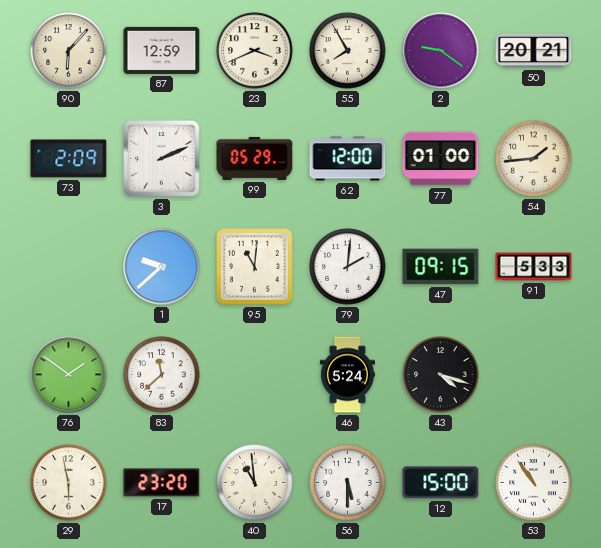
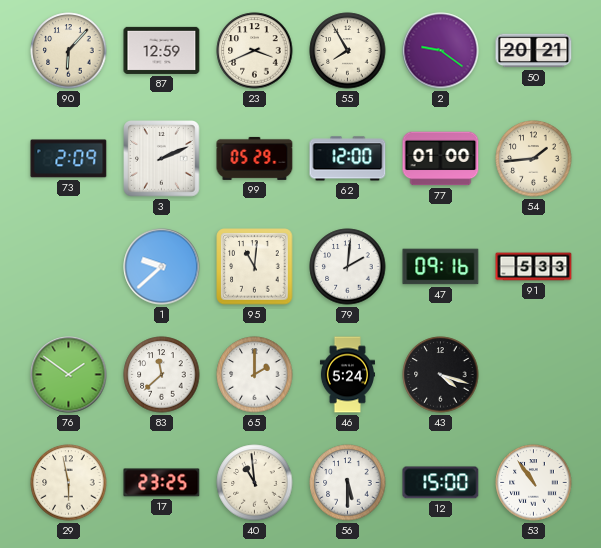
47: 09:15 -> 09:16 (441, 267)
65: none -> 2:00 (255, 375)
17: 23:20 -> 23:25 (162, 483)
